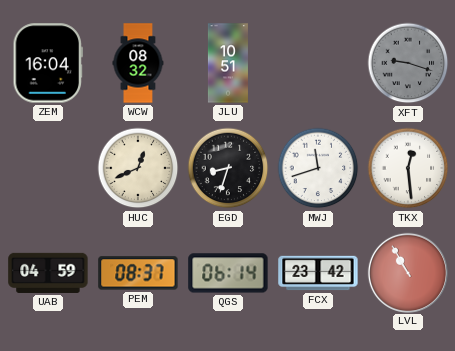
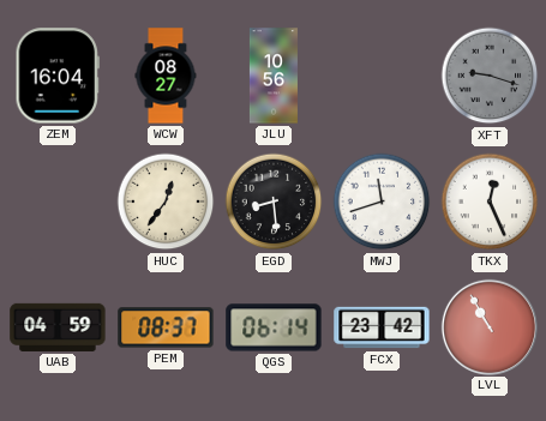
WCW: 08:32 -> 08:27 (166, 76)
JLU: 10:51 -> 10:56 (274, 76)
HUC: 12:41 -> 12:36 (166, 202)
EGD: 8:33 -> 8:29 (274, 202)
TKX: 12:29 -> 12:26 (490, 202)
